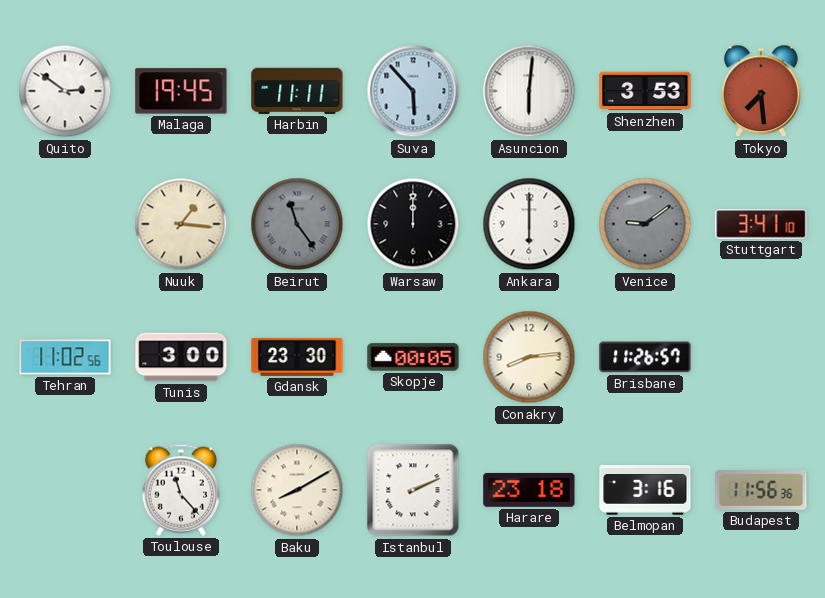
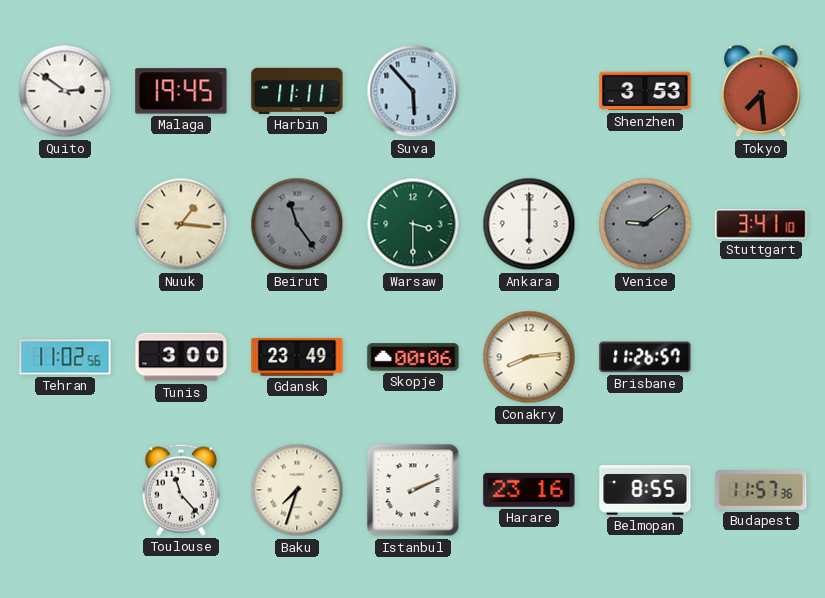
Asuncion: 6:01 -> none (529, 91)
Warsaw: 12:00 -> 3:30 (413, 224)
Warsaw dial: black -> green (413, 224)
Gdansk: 23:30 -> 23:49 (297, 357)
Skopje: 00:05 -> 00:06 (413, 357)
Baku: 8:10 -> 7:33 (297, 490)
Harare: 23:18 -> 23:16 (529, 490)
Belmopan: 3:16 -> 8:55 (645, 490)
Budapest: 11:56 -> 11:57 (761, 491)
